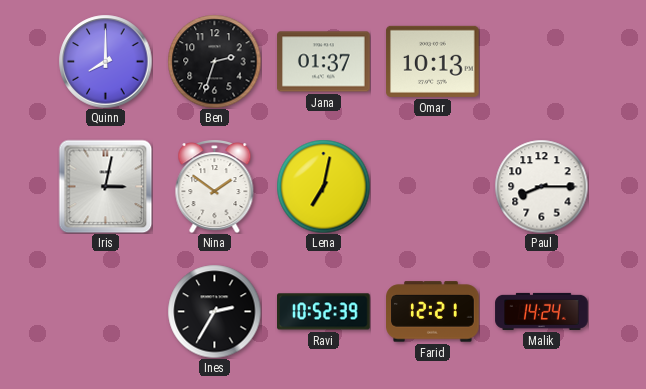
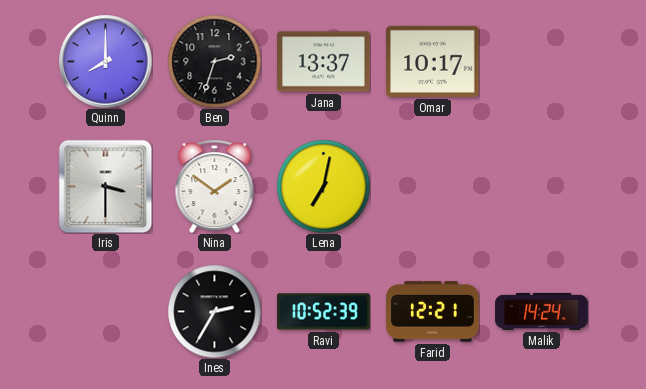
Jana: 01:37 -> 13:37 (324, 62)
Omar: 10:13 -> 10:17 (433, 61)
Iris: 3:02 -> 3:30 (105, 186)
Paul: 8:15 -> none (541, 186)
